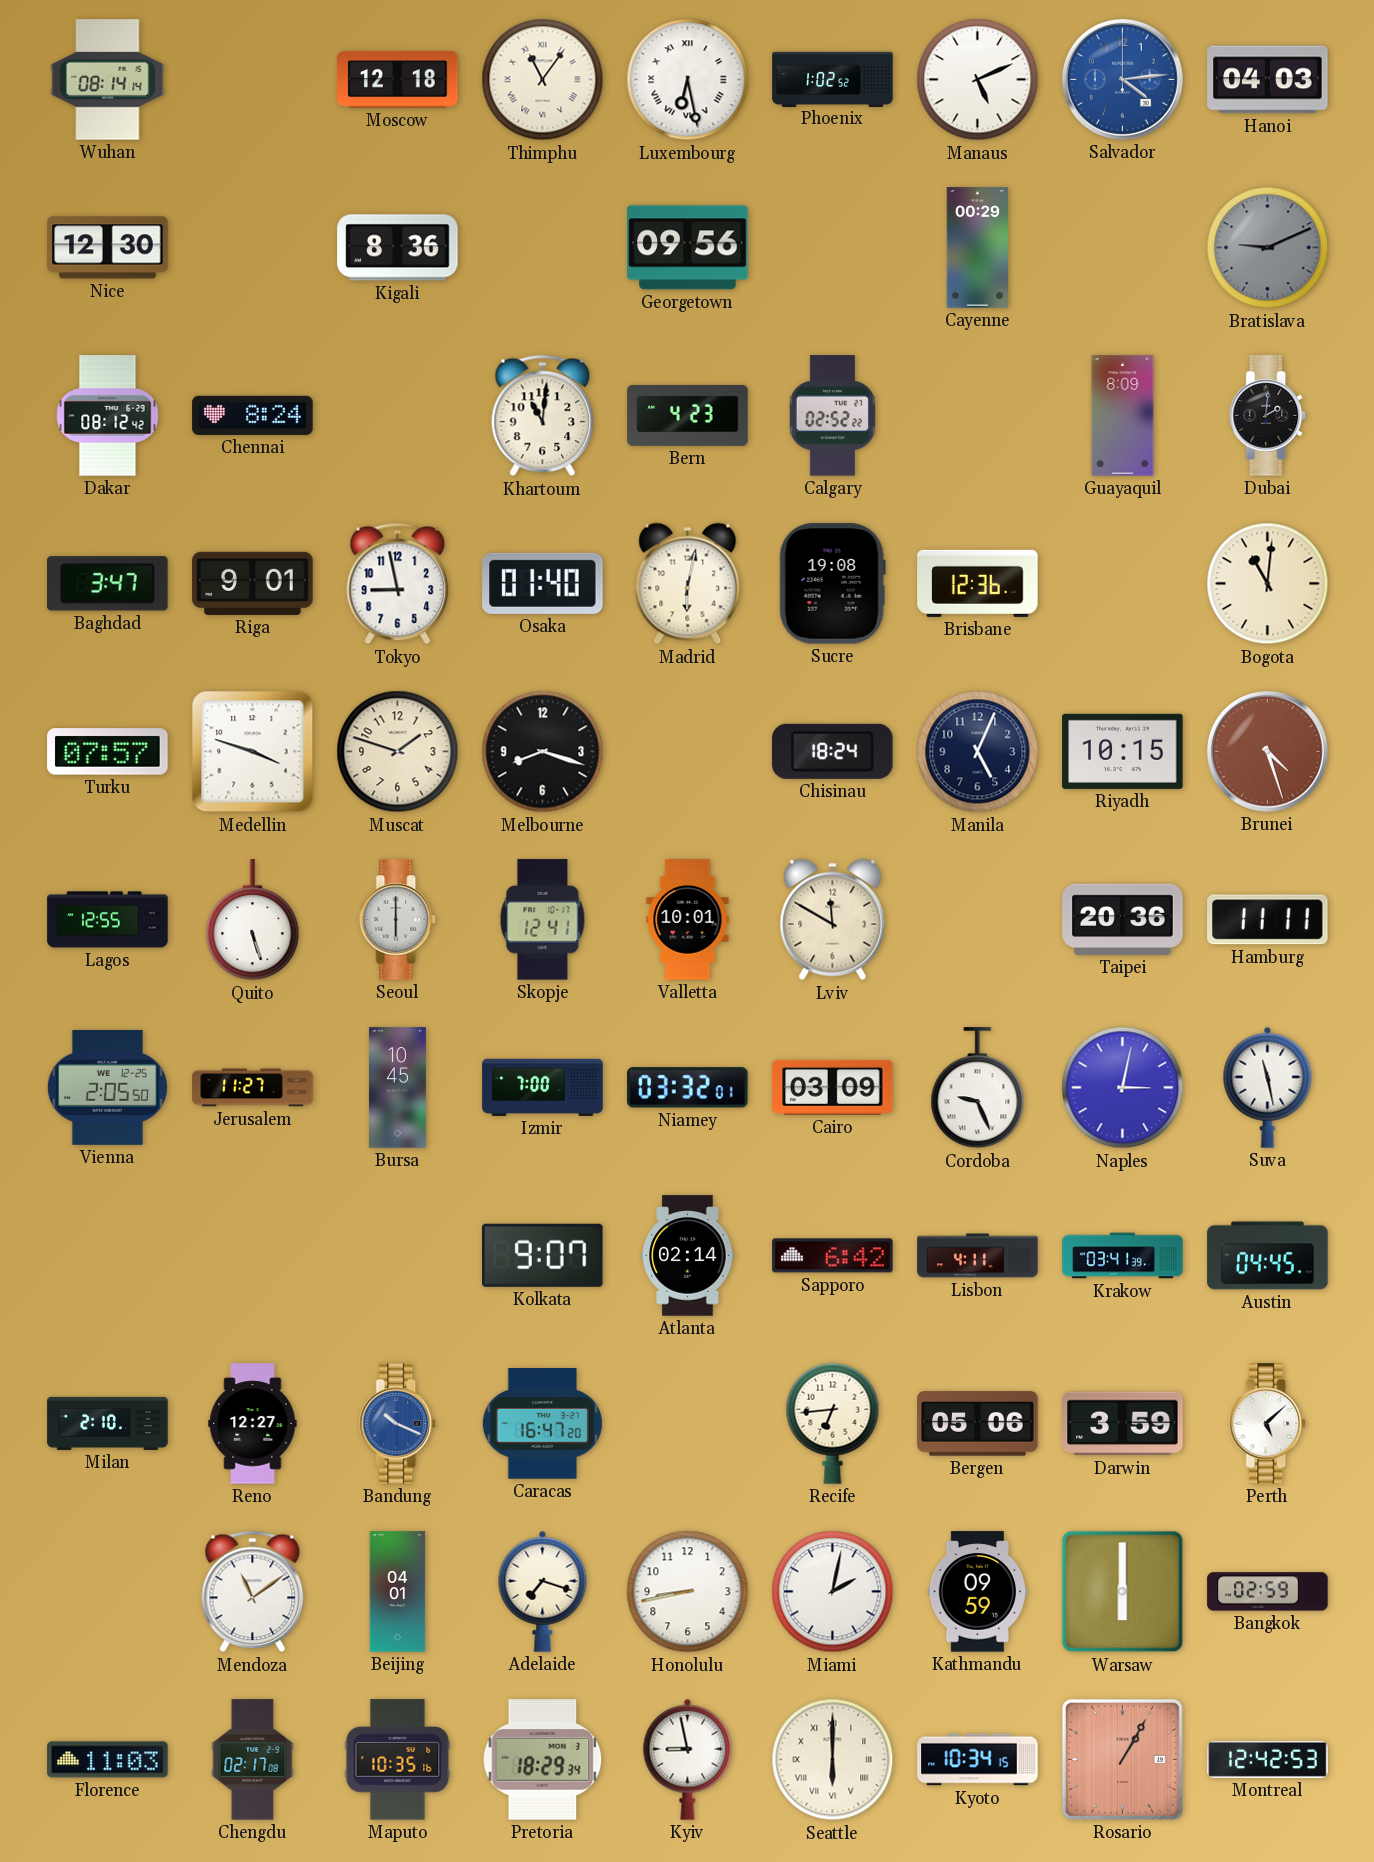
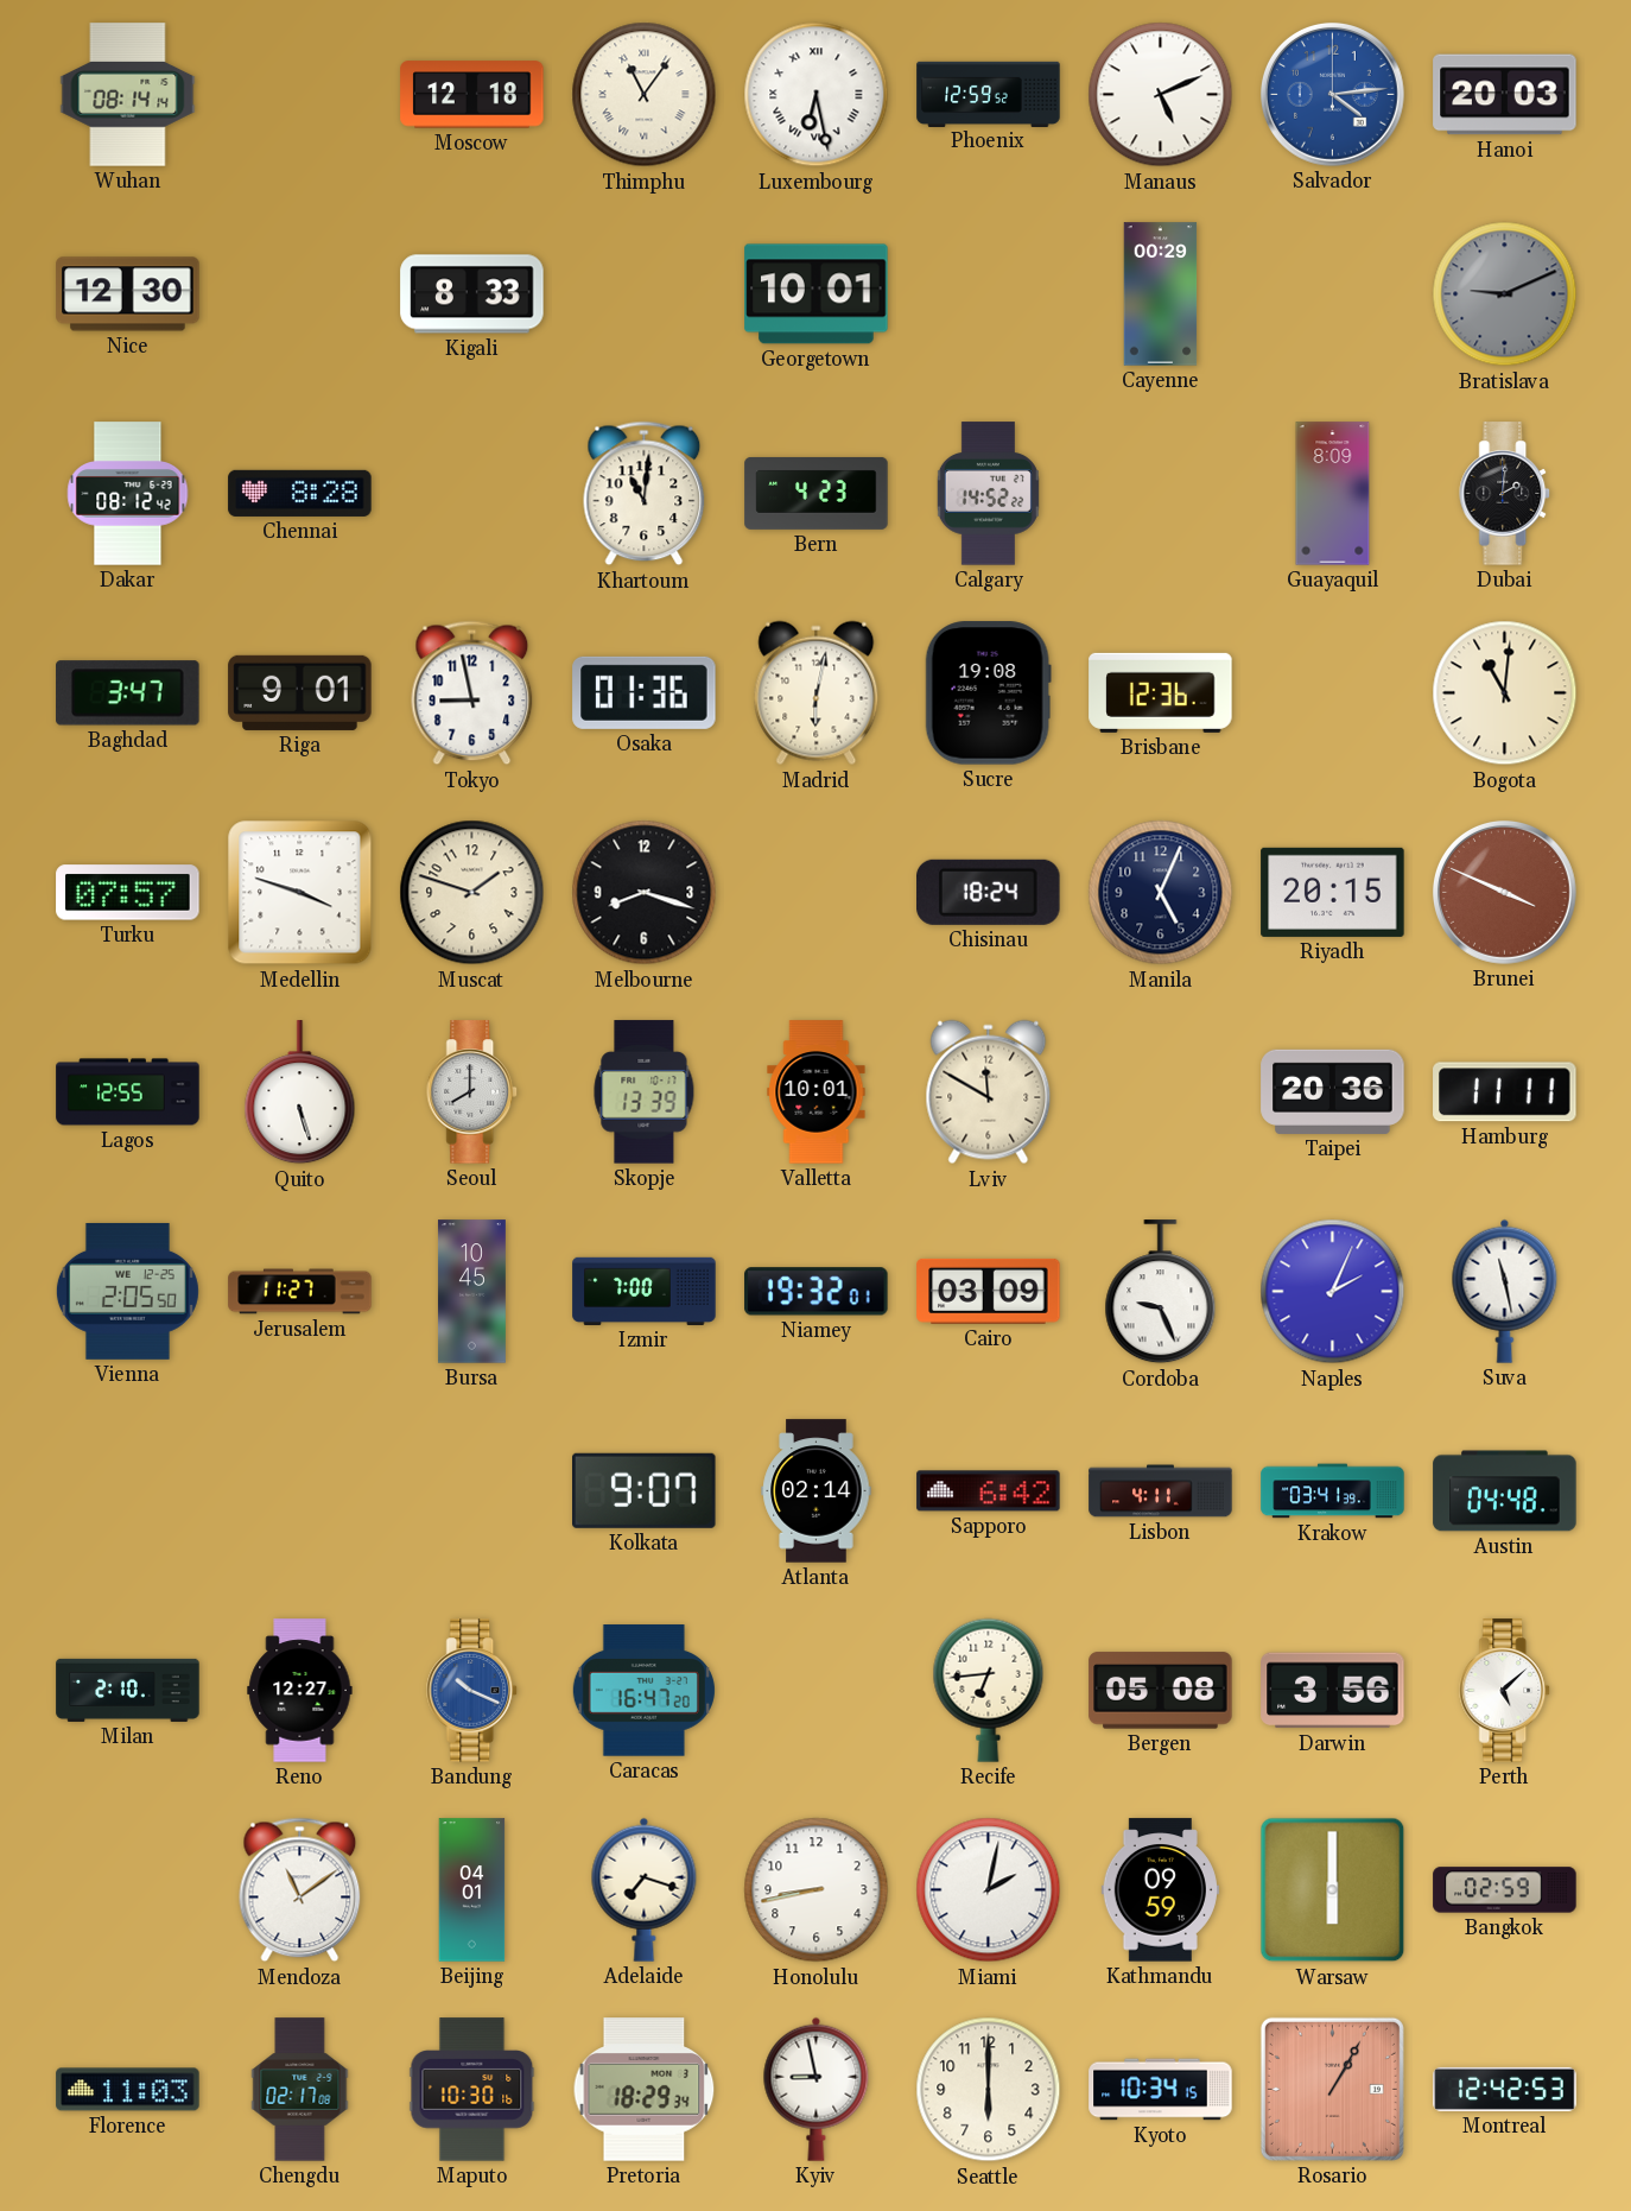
Phoenix: 1:02 -> 12:59 (989, 94)
Hanoi: 04:03 -> 20:03 (1505, 95)
Kigali: 8:36 -> 8:33 (472, 294)
Georgetown: 09:56 -> 10:01 (817, 294)
Chennai: 8:24 -> 8:28 (300, 493)
Calgary: 02:52 -> 14:52 (988, 494)
Osaka: 01:40 -> 01:36 (645, 692)
Riyadh: 10:15 -> 20:15 (1333, 892)
Brunei: 4:27 -> 3:49 (1504, 892)
Seoul: 6:00 -> 8:00 (472, 1092)
Skopje: 12:41 -> 13:39 (645, 1092)
Niamey: 03:32 -> 19:32 (817, 1292)
Naples: 3:02 -> 2:04 (1333, 1292)
Austin: 04:45 -> 04:48 (1505, 1491)
Bergen: 05:06 -> 05:08 (1161, 1691)
Darwin: 3:59 -> 3:56 (1333, 1691)
Maputo: 10:35 -> 10:30 (472, 2090)
Seattle numerals: Roman -> Arabic (989, 2090)
